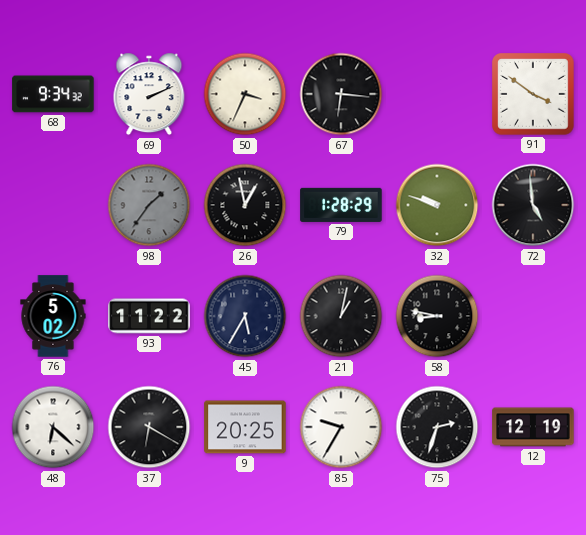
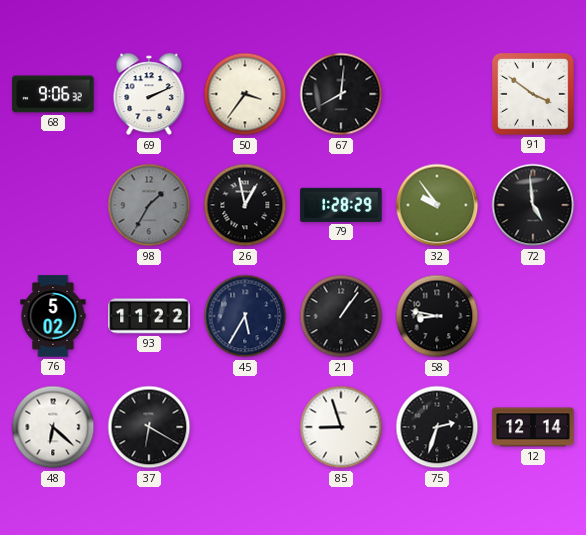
68: 9:34 -> 9:06 (53, 94)
50: 3:34 -> 3:36 (245, 94)
67: 6:16 -> 8:01 (341, 94)
98: 1:36 -> 1:35 (149, 205)
32: 9:48 -> 9:54 (437, 205)
21: 1:02 -> 1:06 (341, 316)
9: 20:25 -> none (245, 427)
85: 9:35 -> 8:57 (341, 427)
12: 12:19 -> 12:14 (533, 427)
